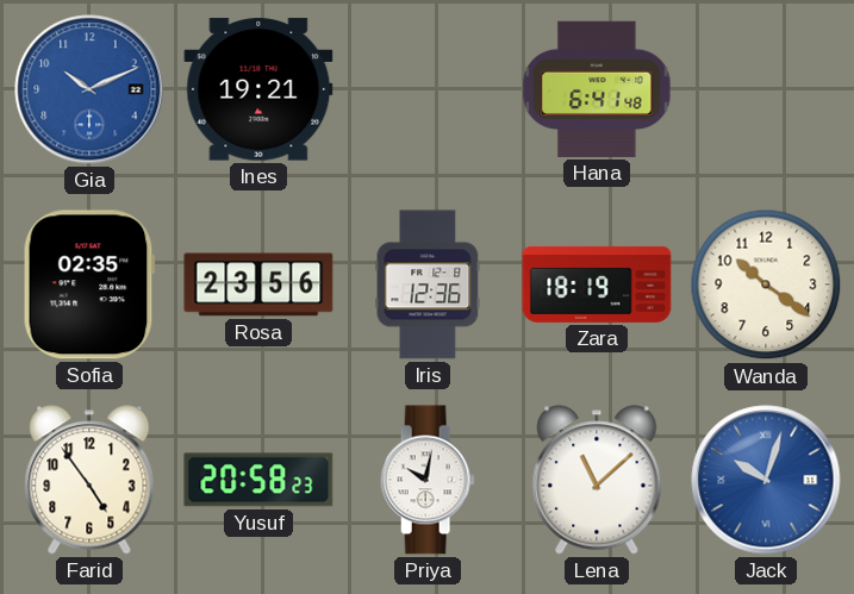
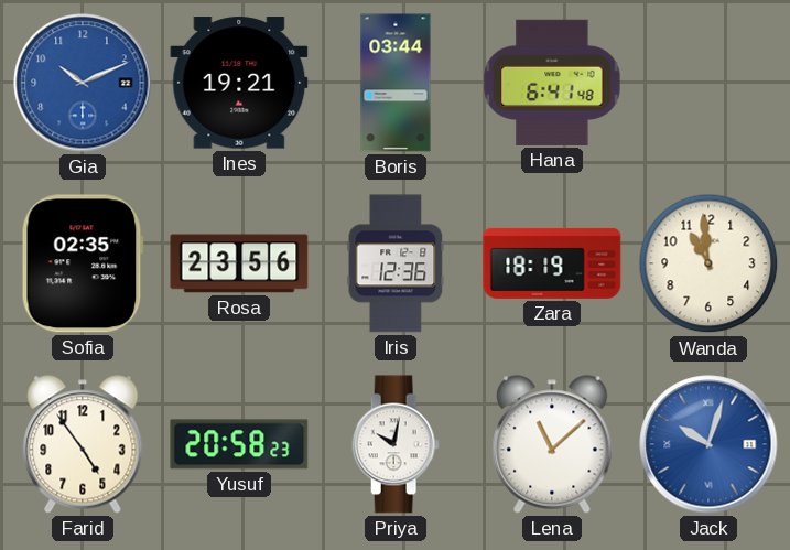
Boris: none -> 03:44 (396, 83)
Wanda: 10:21 -> 10:59 (708, 263)
